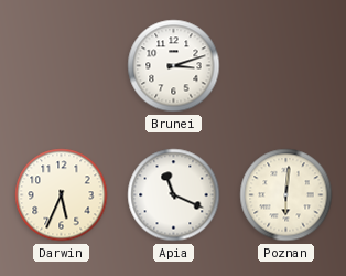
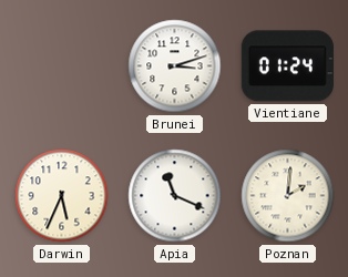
Vientiane: none -> 01:24 (287, 66)
Poznan: 6:01 -> 2:01 (288, 196)
